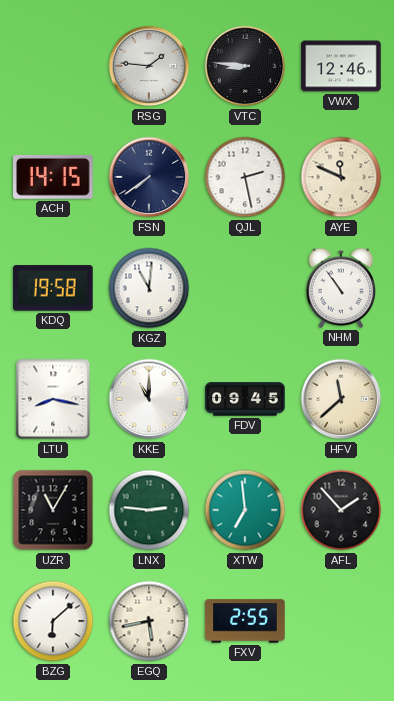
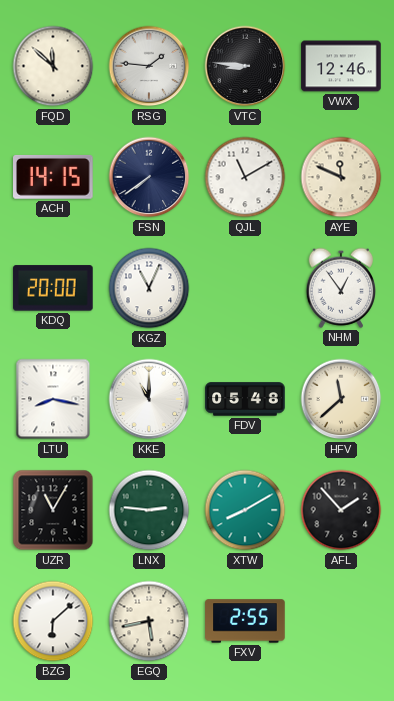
FQD: none -> 11:52 (53, 66)
QJL: 2:28 -> 11:10 (245, 177)
KDQ: 19:58 -> 20:00 (53, 288)
KGZ: 11:01 -> 11:04 (149, 288)
NHM: 10:54 -> 12:54 (341, 288)
FDV: 09:45 -> 05:48 (245, 399)
XTW: 6:59 -> 8:10 (245, 510)
